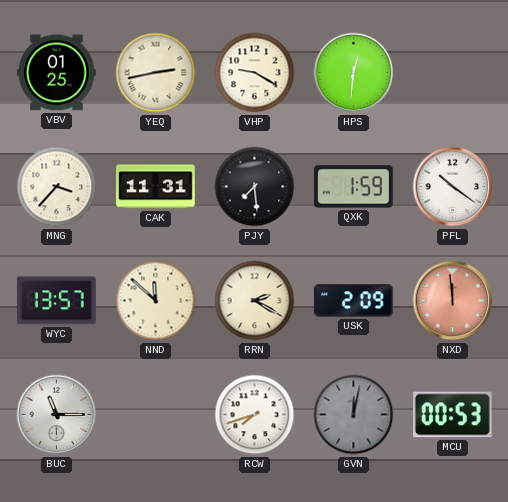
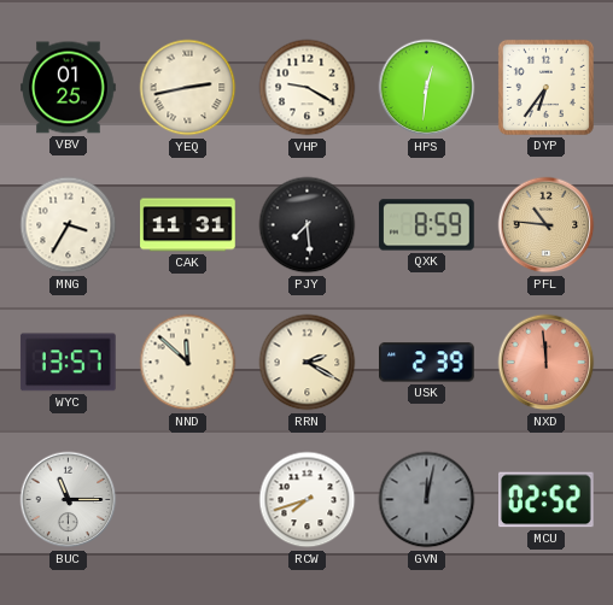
DYP: none -> 6:36 (545, 87)
MNG: 3:37 -> 3:35 (69, 225)
QXK: 1:59 -> 8:59 (427, 225)
PFL: 10:21 -> 10:46 (547, 225)
PFL dial: white -> champagne (547, 225)
USK: 2:09 -> 2:39 (427, 363)
MCU: 00:53 -> 02:52 (547, 500)
